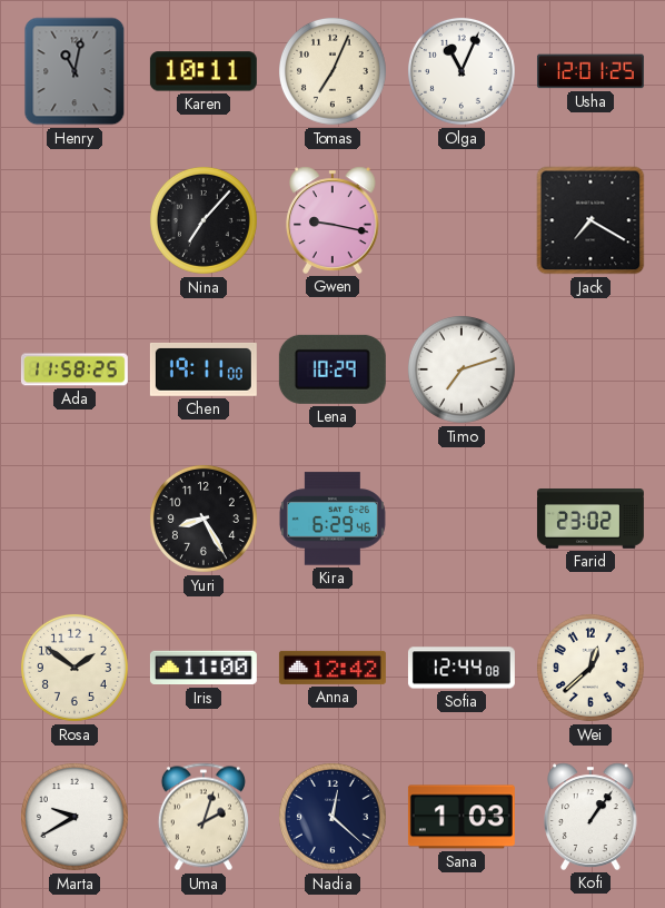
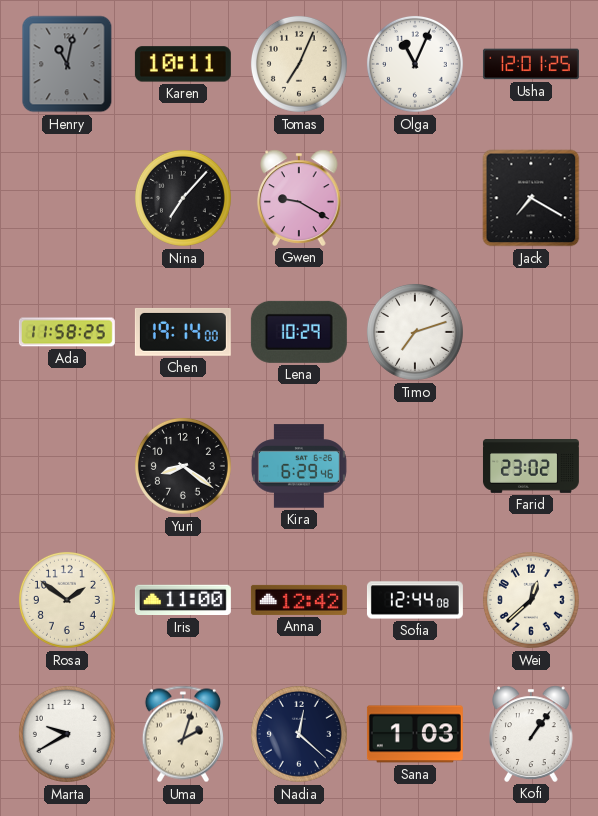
Gwen: 9:17 -> 9:20 (300, 198)
Chen: 19:11 -> 19:14 (183, 332)
Yuri: 8:25 -> 8:21 (183, 466)
